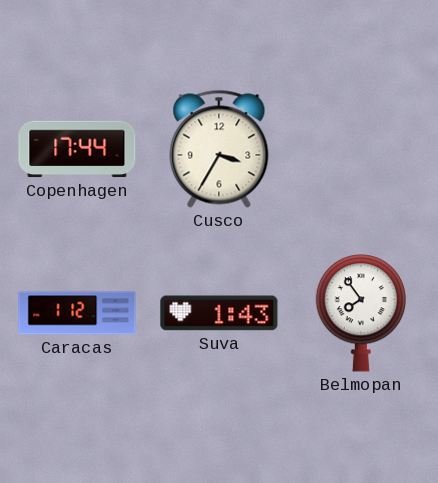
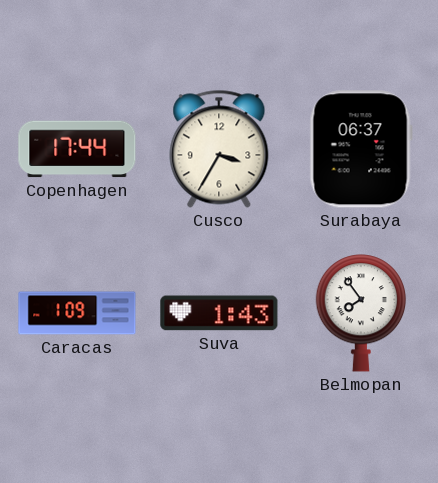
Surabaya: none -> 06:37 (361, 149)
Caracas: 1:12 -> 1:09 (77, 313)
